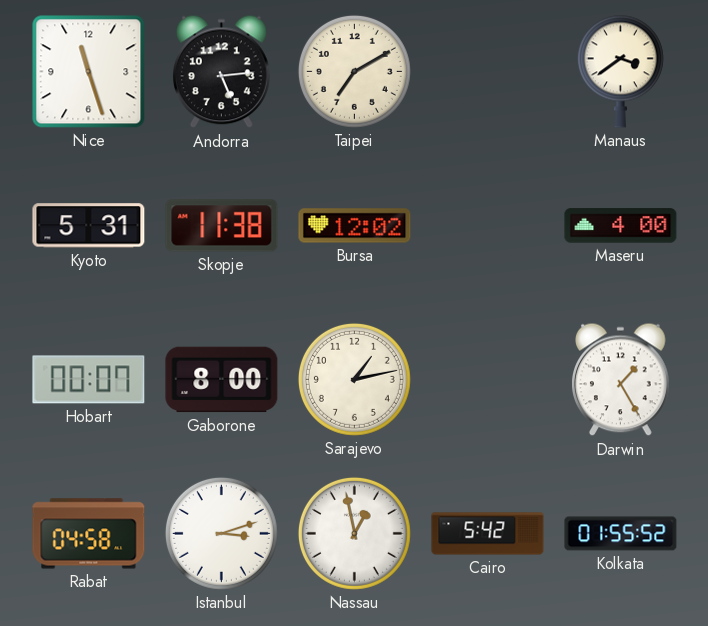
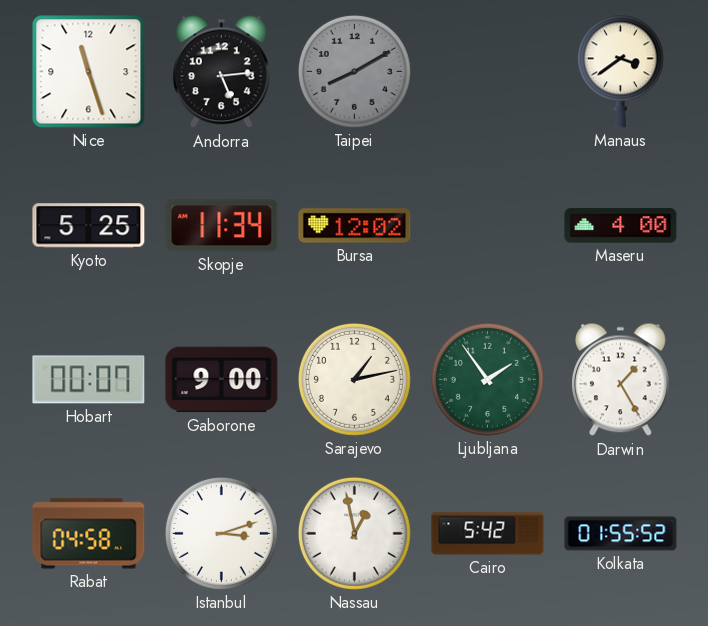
Taipei: 7:10 -> 8:10 (354, 71)
Taipei dial: cream -> grey (354, 71)
Kyoto: 5:31 -> 5:25 (89, 226)
Skopje: 11:38 -> 11:34 (222, 226)
Gaborone: 8:00 -> 9:00 (222, 380)
Ljubljana: none -> 1:54 (487, 379)
